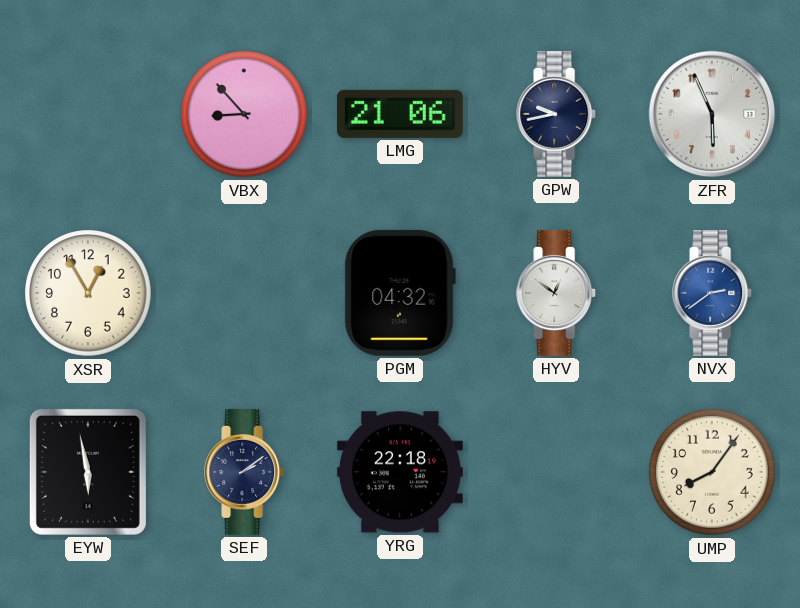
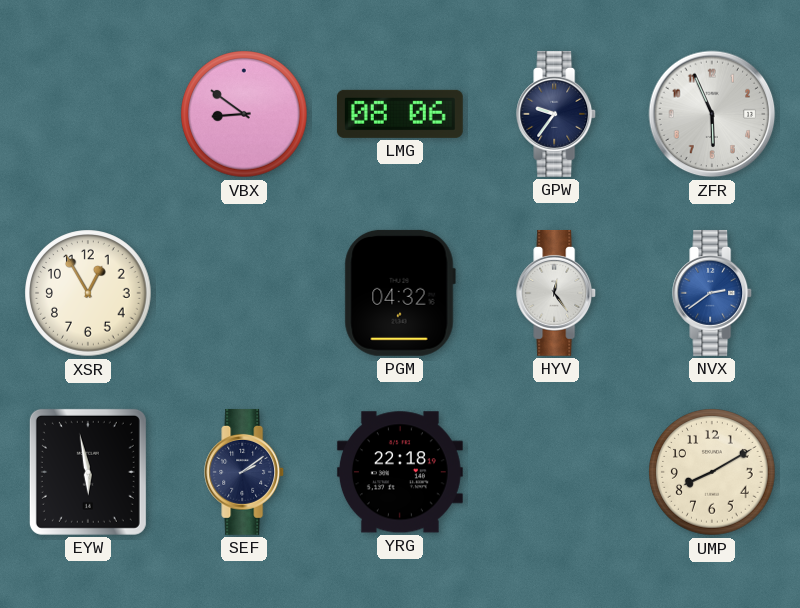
VBX: 8:53 -> 8:51 (244, 114)
LMG: 21:06 -> 08:06 (400, 114)
GPW: 9:43 -> 9:36 (557, 114)
HYV: 12:51 -> 12:24 (557, 293)
UMP: 8:06 -> 8:10 (712, 472)
